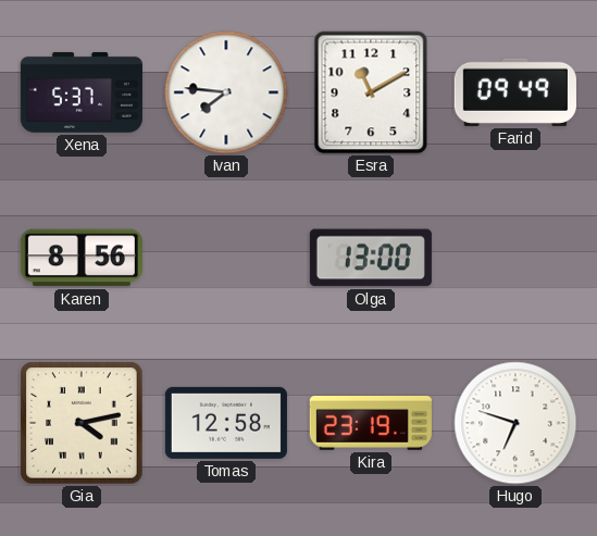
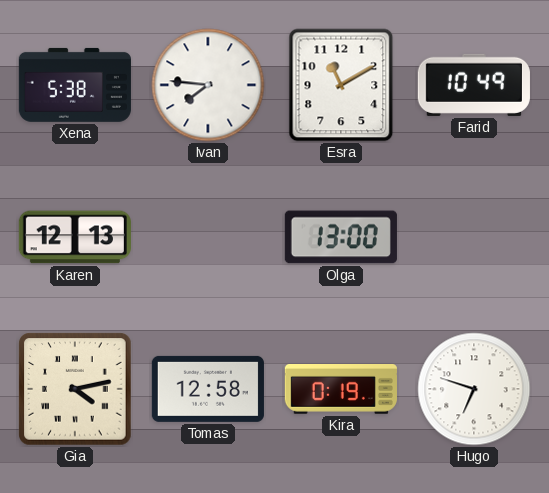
Xena: 5:37 -> 5:38 (75, 85)
Farid: 09:49 -> 10:49 (474, 85)
Karen: 8:56 -> 12:13 (75, 237)
Kira: 23:19 -> 0:19 (341, 390)
